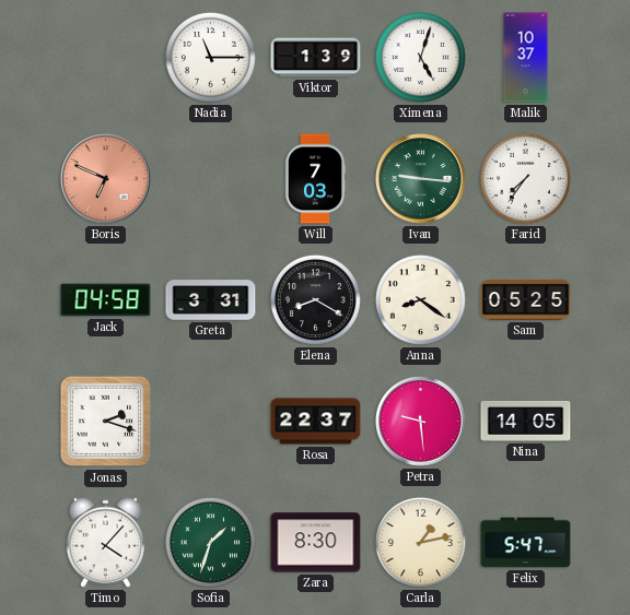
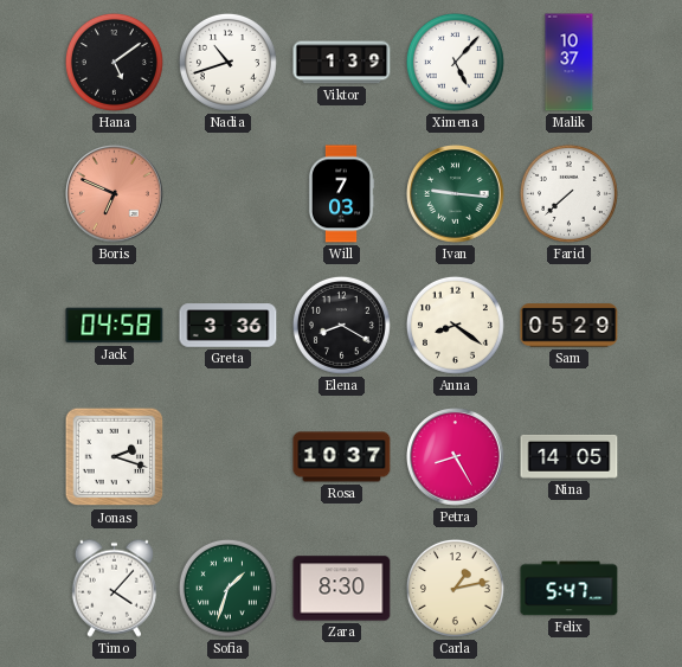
Hana: none -> 5:09 (114, 62)
Nadia: 11:15 -> 10:42 (227, 62)
Ximena: 5:03 -> 5:07 (455, 62)
Farid: 7:36 -> 7:38 (568, 193)
Greta: 3:31 -> 3:36 (229, 326)
Sam: 05:25 -> 05:29 (570, 326)
Rosa: 22:37 -> 10:37 (342, 457)
Petra: 9:29 -> 8:25 (456, 457)
